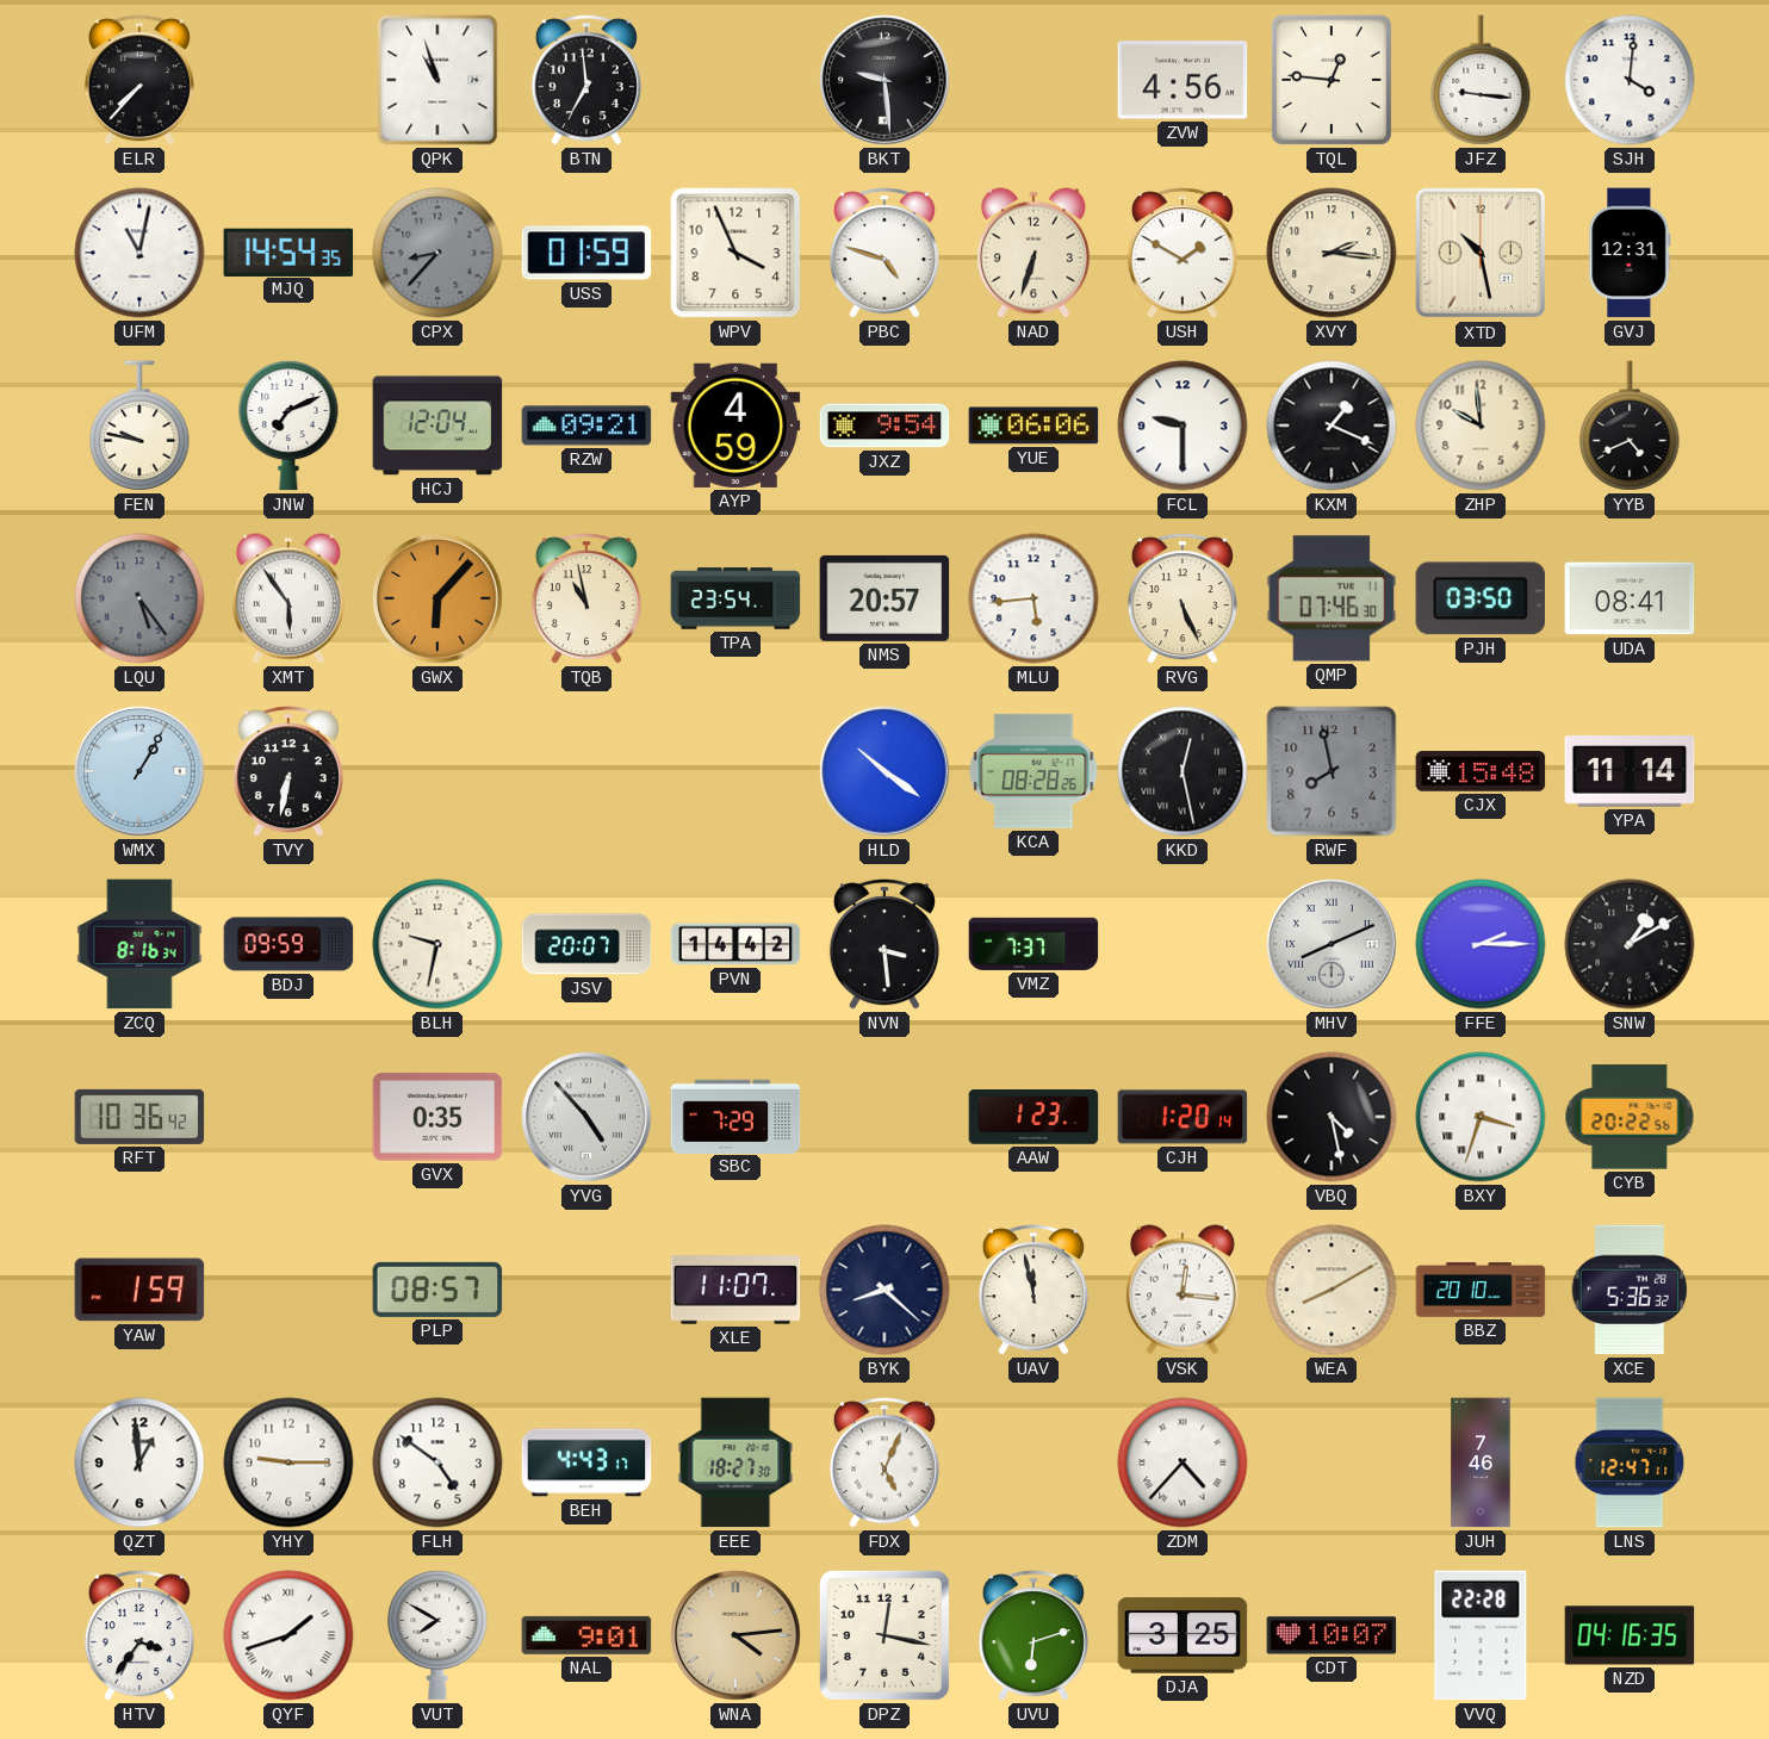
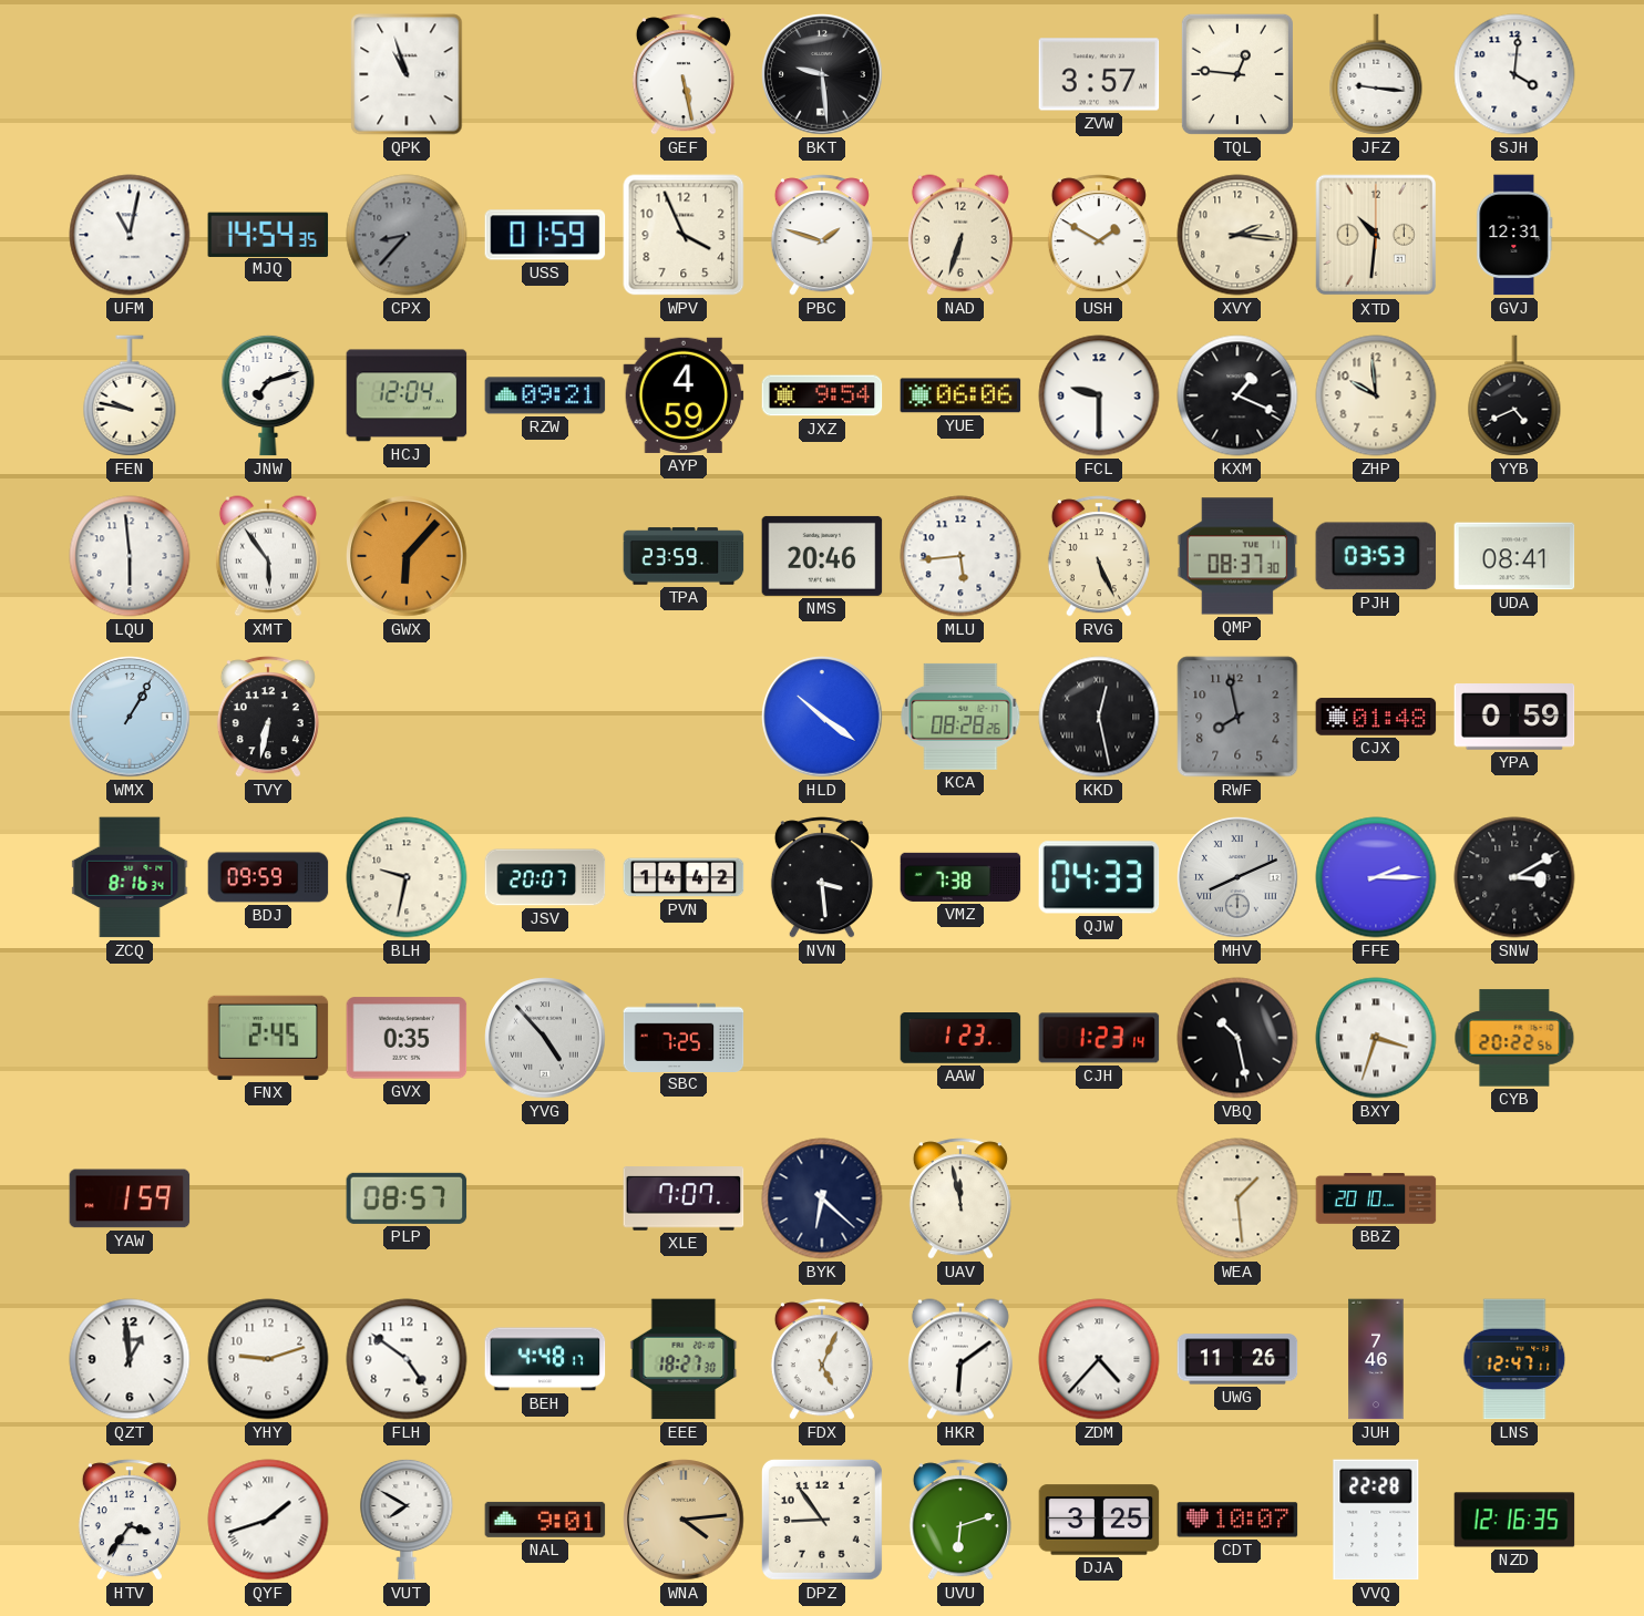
ELR: 7:37 -> none (139, 80)
BTN: 6:59 -> none (586, 80)
GEF: none -> 5:28 (684, 74)
ZVW: 4:56 -> 3:57 (1099, 74)
PBC: 4:48 -> 1:48 (822, 235)
XTD: 10:28 -> 10:31 (1376, 235)
JNW: 7:11 -> 7:12 (268, 395)
LQU: 5:24 -> 5:59 (130, 556)
LQU dial: grey -> white (130, 556)
TQB: 10:58 -> none (586, 598)
TPA: 23:54 -> 23:59 (684, 556)
NMS: 20:57 -> 20:46 (822, 556)
QMP: 07:46 -> 08:37 (1237, 556)
PJH: 03:50 -> 03:53 (1376, 556)
CJX: 15:48 -> 01:48 (1376, 717)
YPA: 11:14 -> 0:59 (1514, 717)
VMZ: 7:37 -> 7:38 (960, 877)
QJW: none -> 04:33 (1099, 877)
SNW: 1:10 -> 3:10 (1514, 877)
RFT: 10:36 -> none (139, 1117)
FNX: none -> 2:45 (268, 1038)
SBC: 7:29 -> 7:25 (684, 1037)
CJH: 1:20 -> 1:23 (1099, 1038)
VBQ: 4:28 -> 10:28 (1237, 1038)
XLE: 11:07 -> 7:07 (684, 1198)
BYK: 8:22 -> 6:22 (822, 1198)
VSK: 12:16 -> none (1183, 1290)
WEA: 8:10 -> 1:29 (1237, 1198)
XCE: 5:36 -> none (1630, 1290)
YHY: 9:15 -> 9:12 (268, 1359)
BEH: 4:43 -> 4:48 (545, 1359)
HKR: none -> 6:09 (960, 1359)
UWG: none -> 11:26 (1237, 1359)
DPZ: 12:17 -> 8:54 (822, 1520)
NZD: 04:16 -> 12:16 (1514, 1520)
